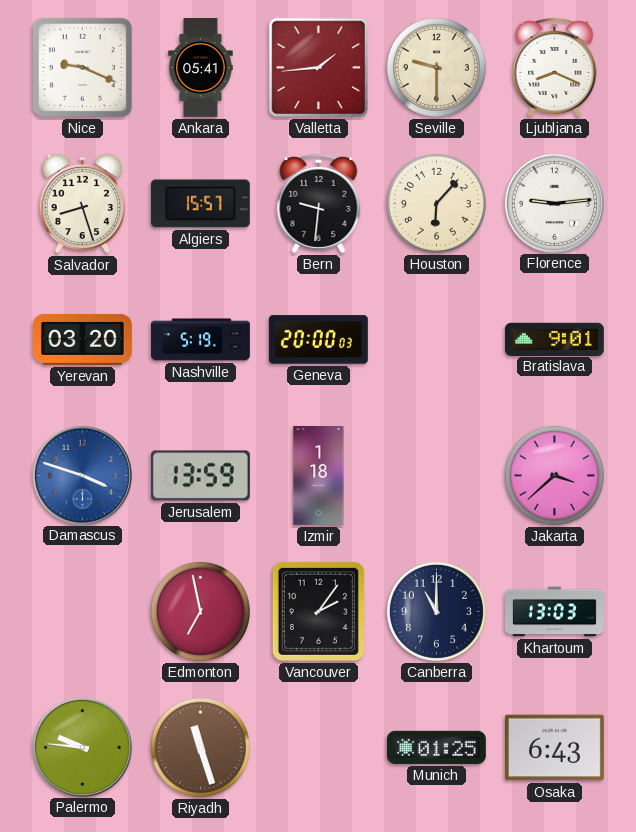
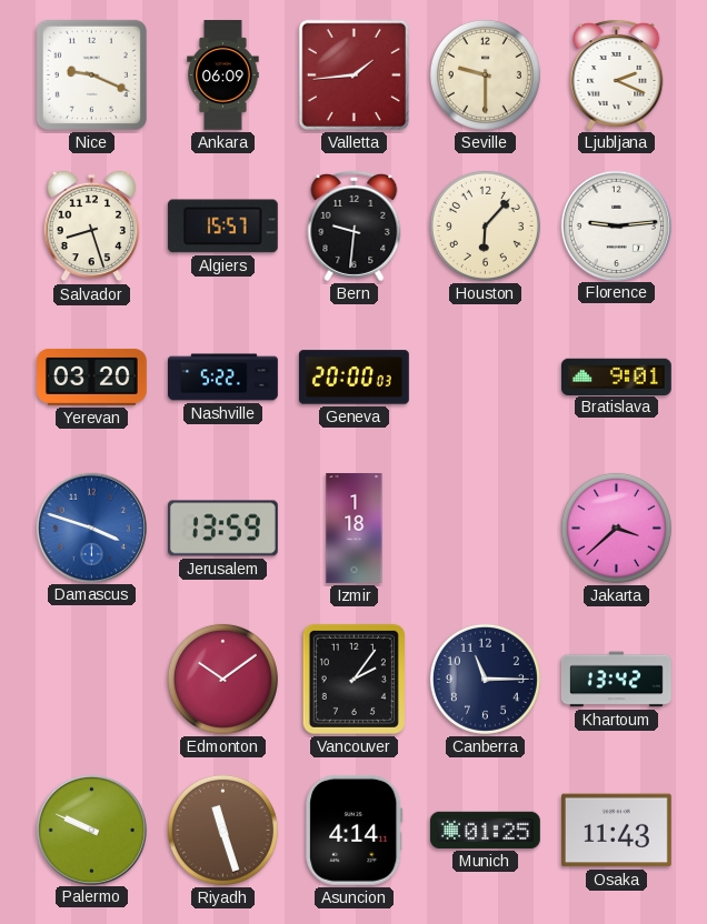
Ankara: 05:41 -> 06:09 (223, 76)
Ljubljana: 8:19 -> 2:19 (617, 74)
Nashville: 5:19 -> 5:22 (223, 378)
Edmonton: 6:58 -> 10:09 (222, 679)
Canberra: 11:00 -> 11:15 (485, 679)
Khartoum: 13:03 -> 13:42 (616, 680)
Palermo: 9:46 -> 9:49 (91, 830)
Asuncion: none -> 4:14 (355, 830)
Osaka: 6:43 -> 11:43 (616, 831)
